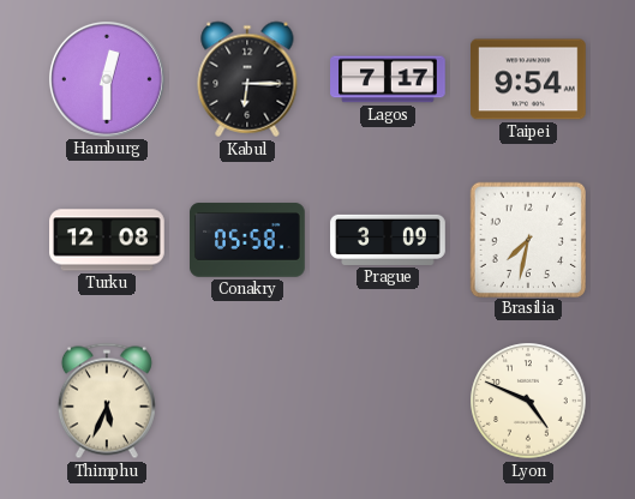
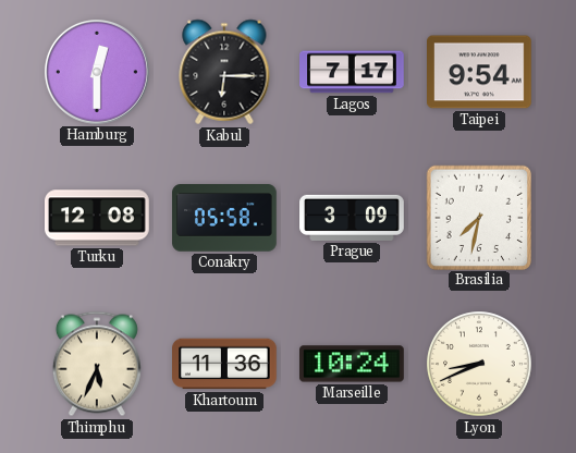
Khartoum: none -> 11:36 (225, 364)
Marseille: none -> 10:24 (353, 364)
Lyon: 4:49 -> 8:41 (479, 364)
